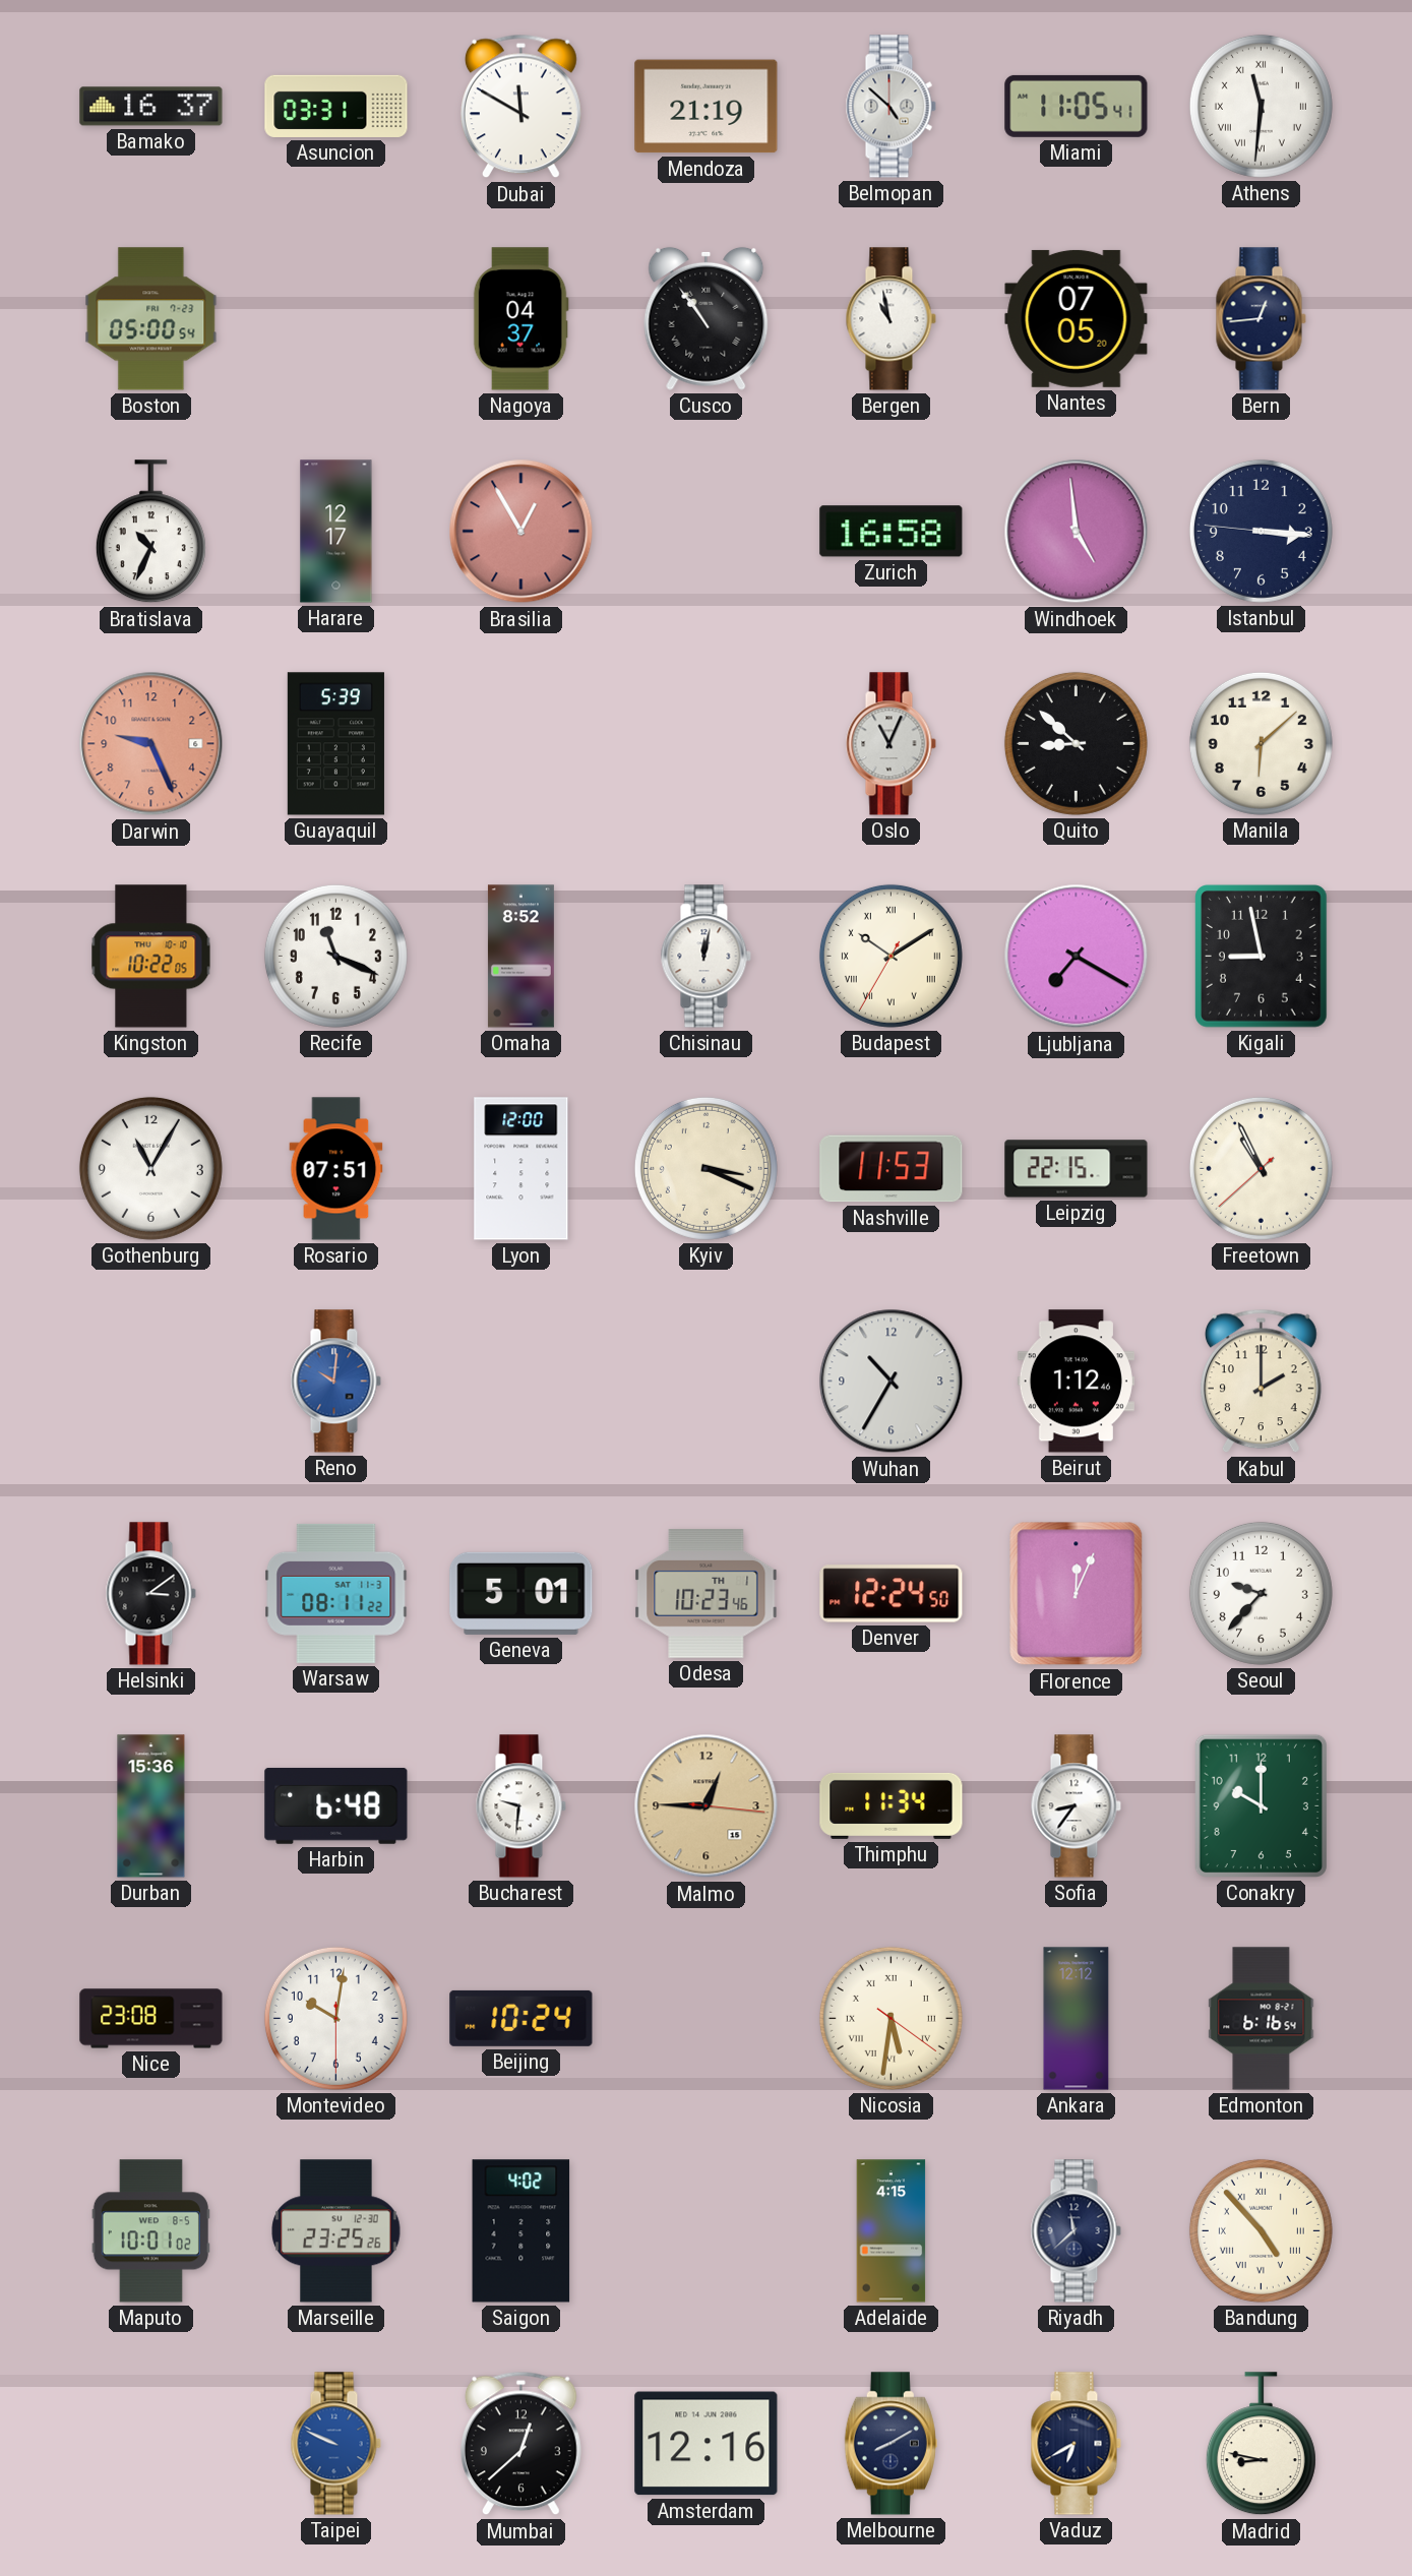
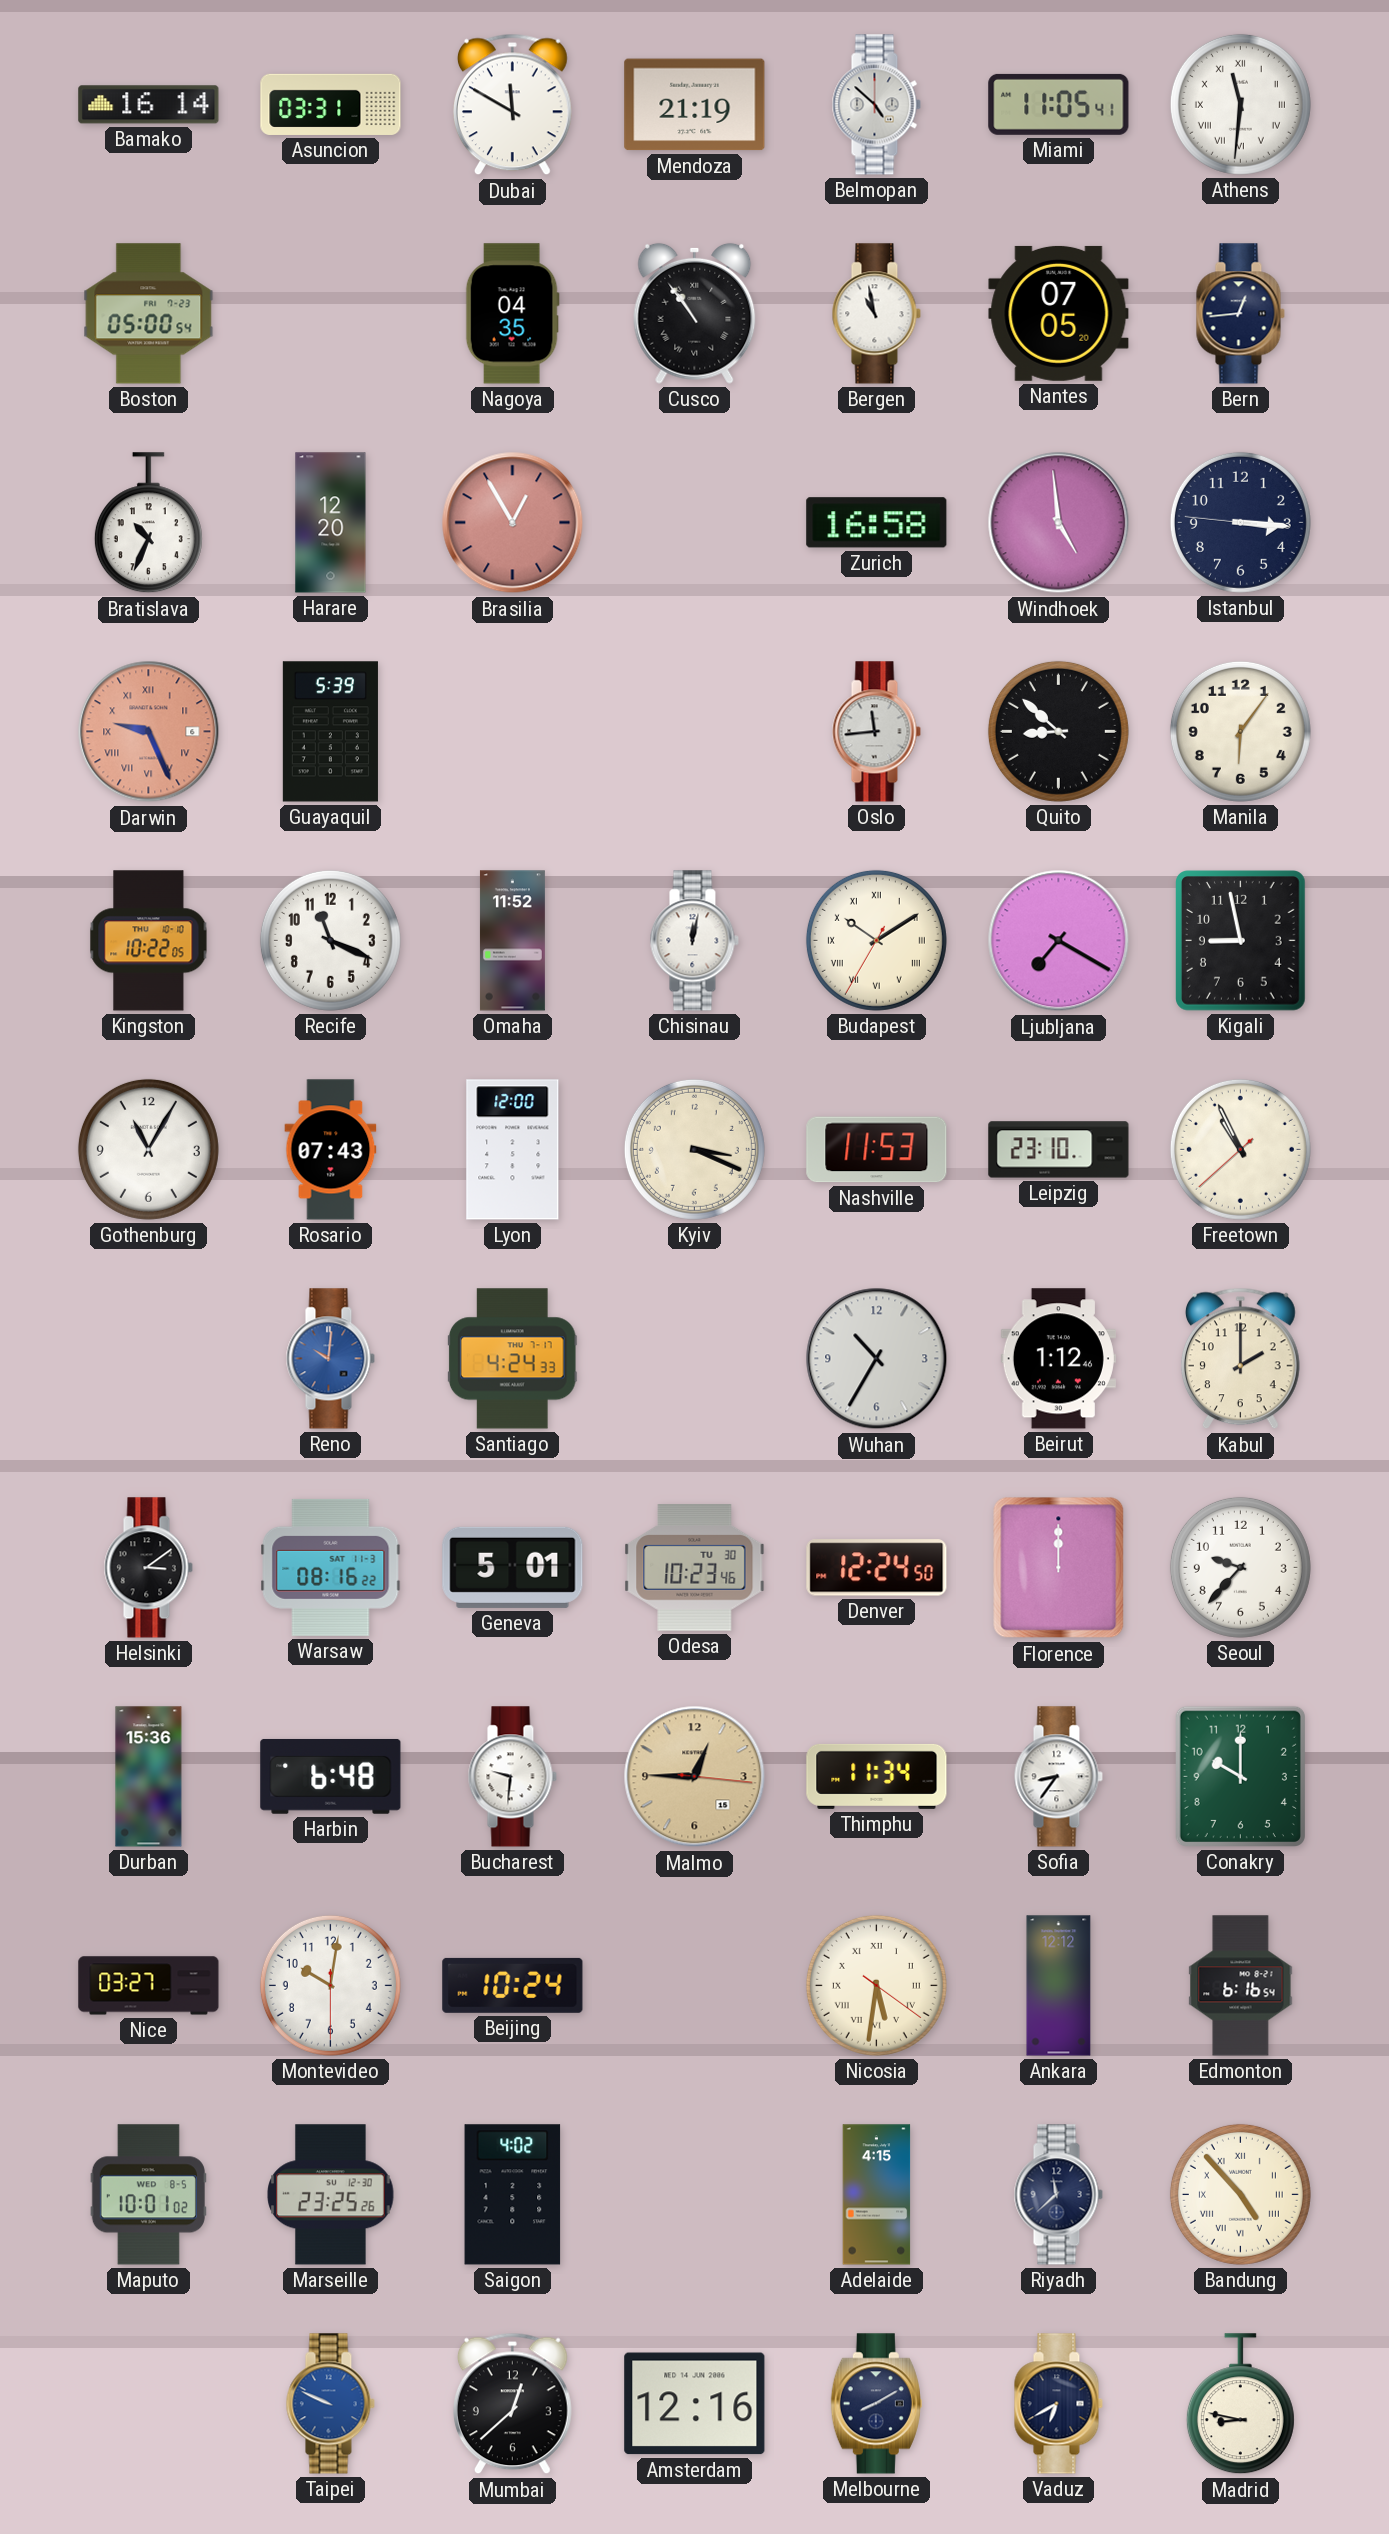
Bamako: 16:37 -> 16:14 (149, 105)
Nagoya: 04:37 -> 04:35 (512, 314)
Harare: 12:17 -> 12:20 (331, 523)
Darwin numerals: Arabic -> Roman (149, 732)
Oslo: 11:04 -> 11:44 (876, 732)
Manila: 6:08 -> 6:06 (1240, 731)
Omaha: 8:52 -> 11:52 (512, 941)
Rosario: 07:51 -> 07:43 (331, 1150)
Leipzig: 22:15 -> 23:10 (1059, 1150)
Santiago: none -> 4:24 (512, 1359)
Warsaw: 08:11 -> 08:16 (331, 1567)
Odesa date: TH 1 -> TU 30 (695, 1568)
Florence: 12:04 -> 12:00 (1059, 1568)
Nice: 23:08 -> 03:27 (149, 1986)
